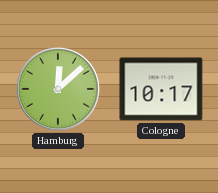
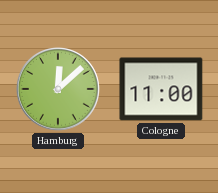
Cologne: 10:17 -> 11:00 (161, 89)
